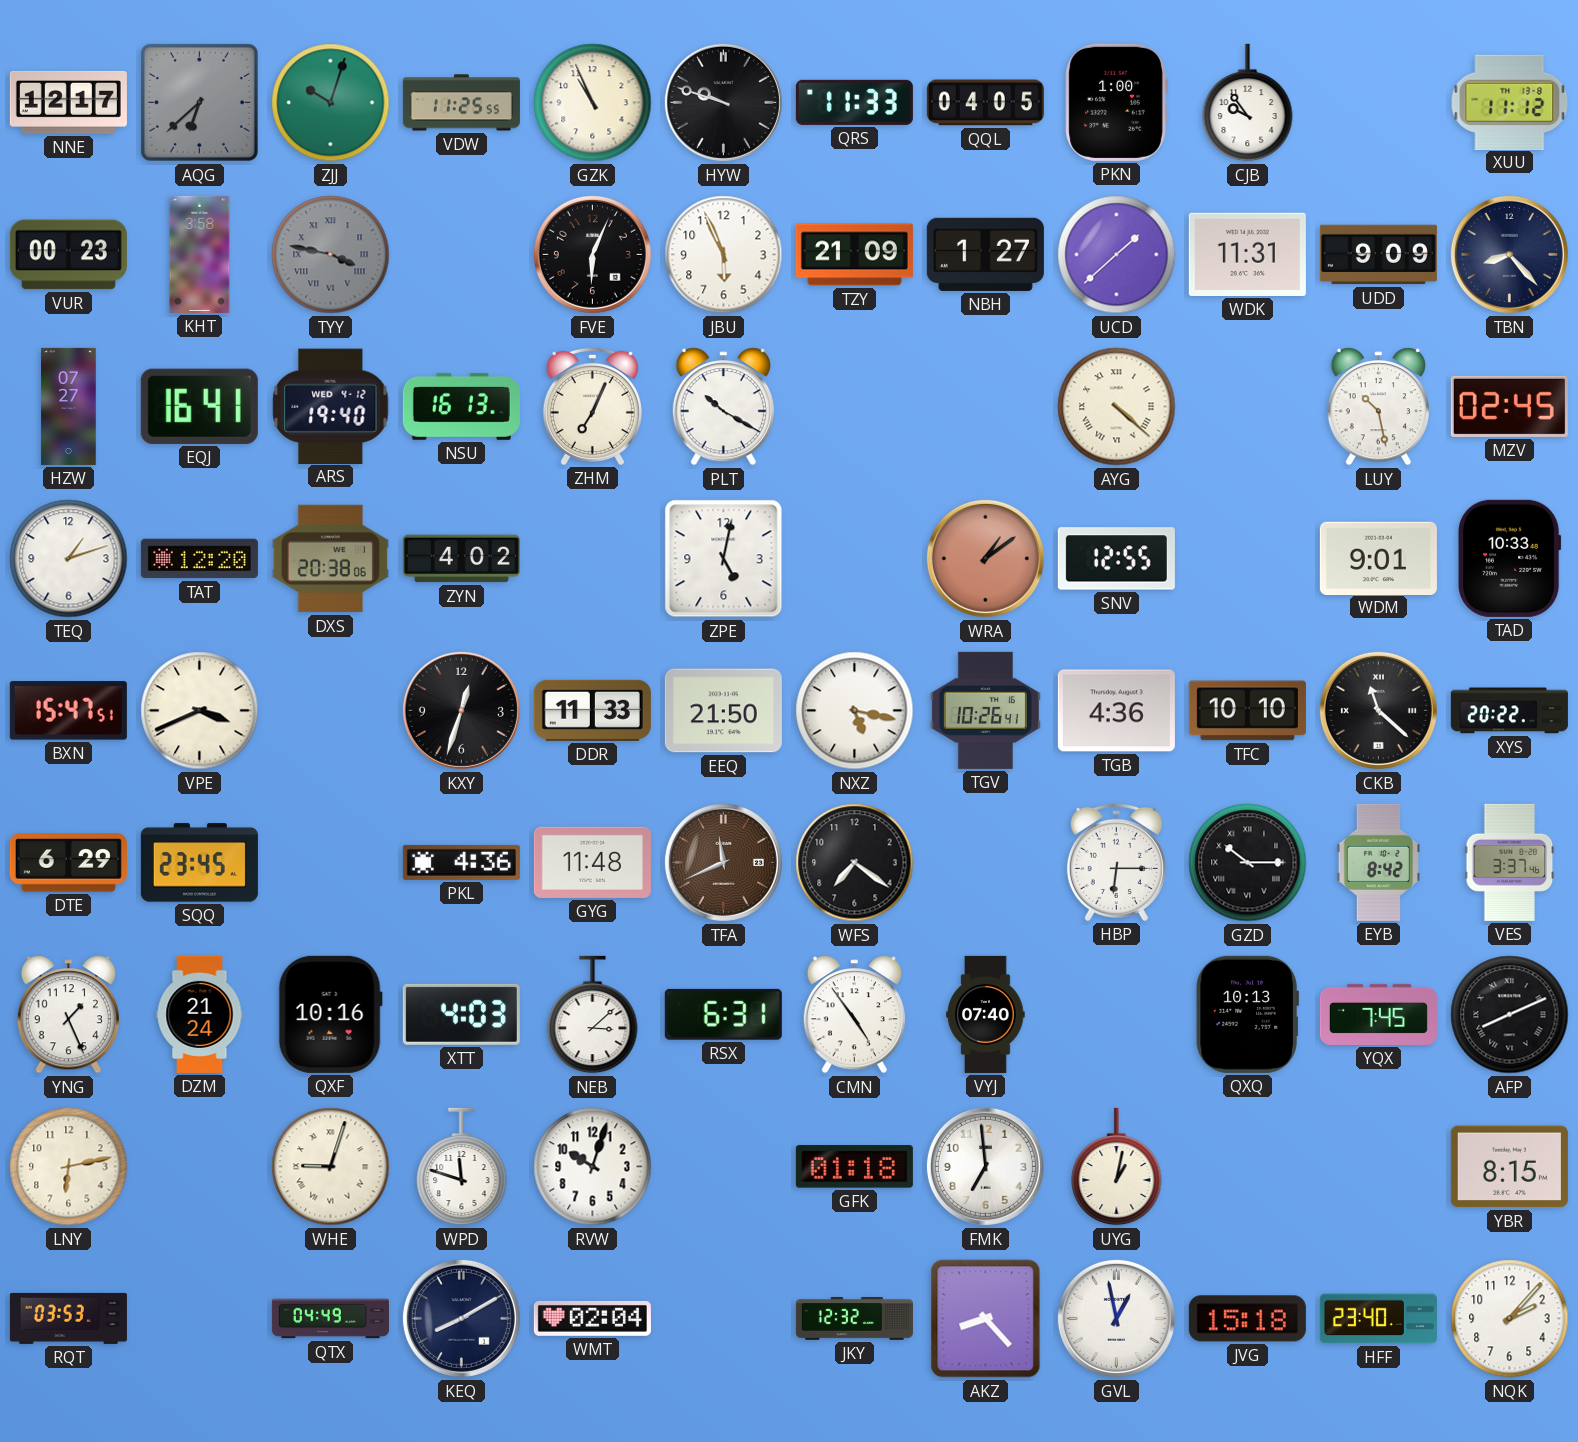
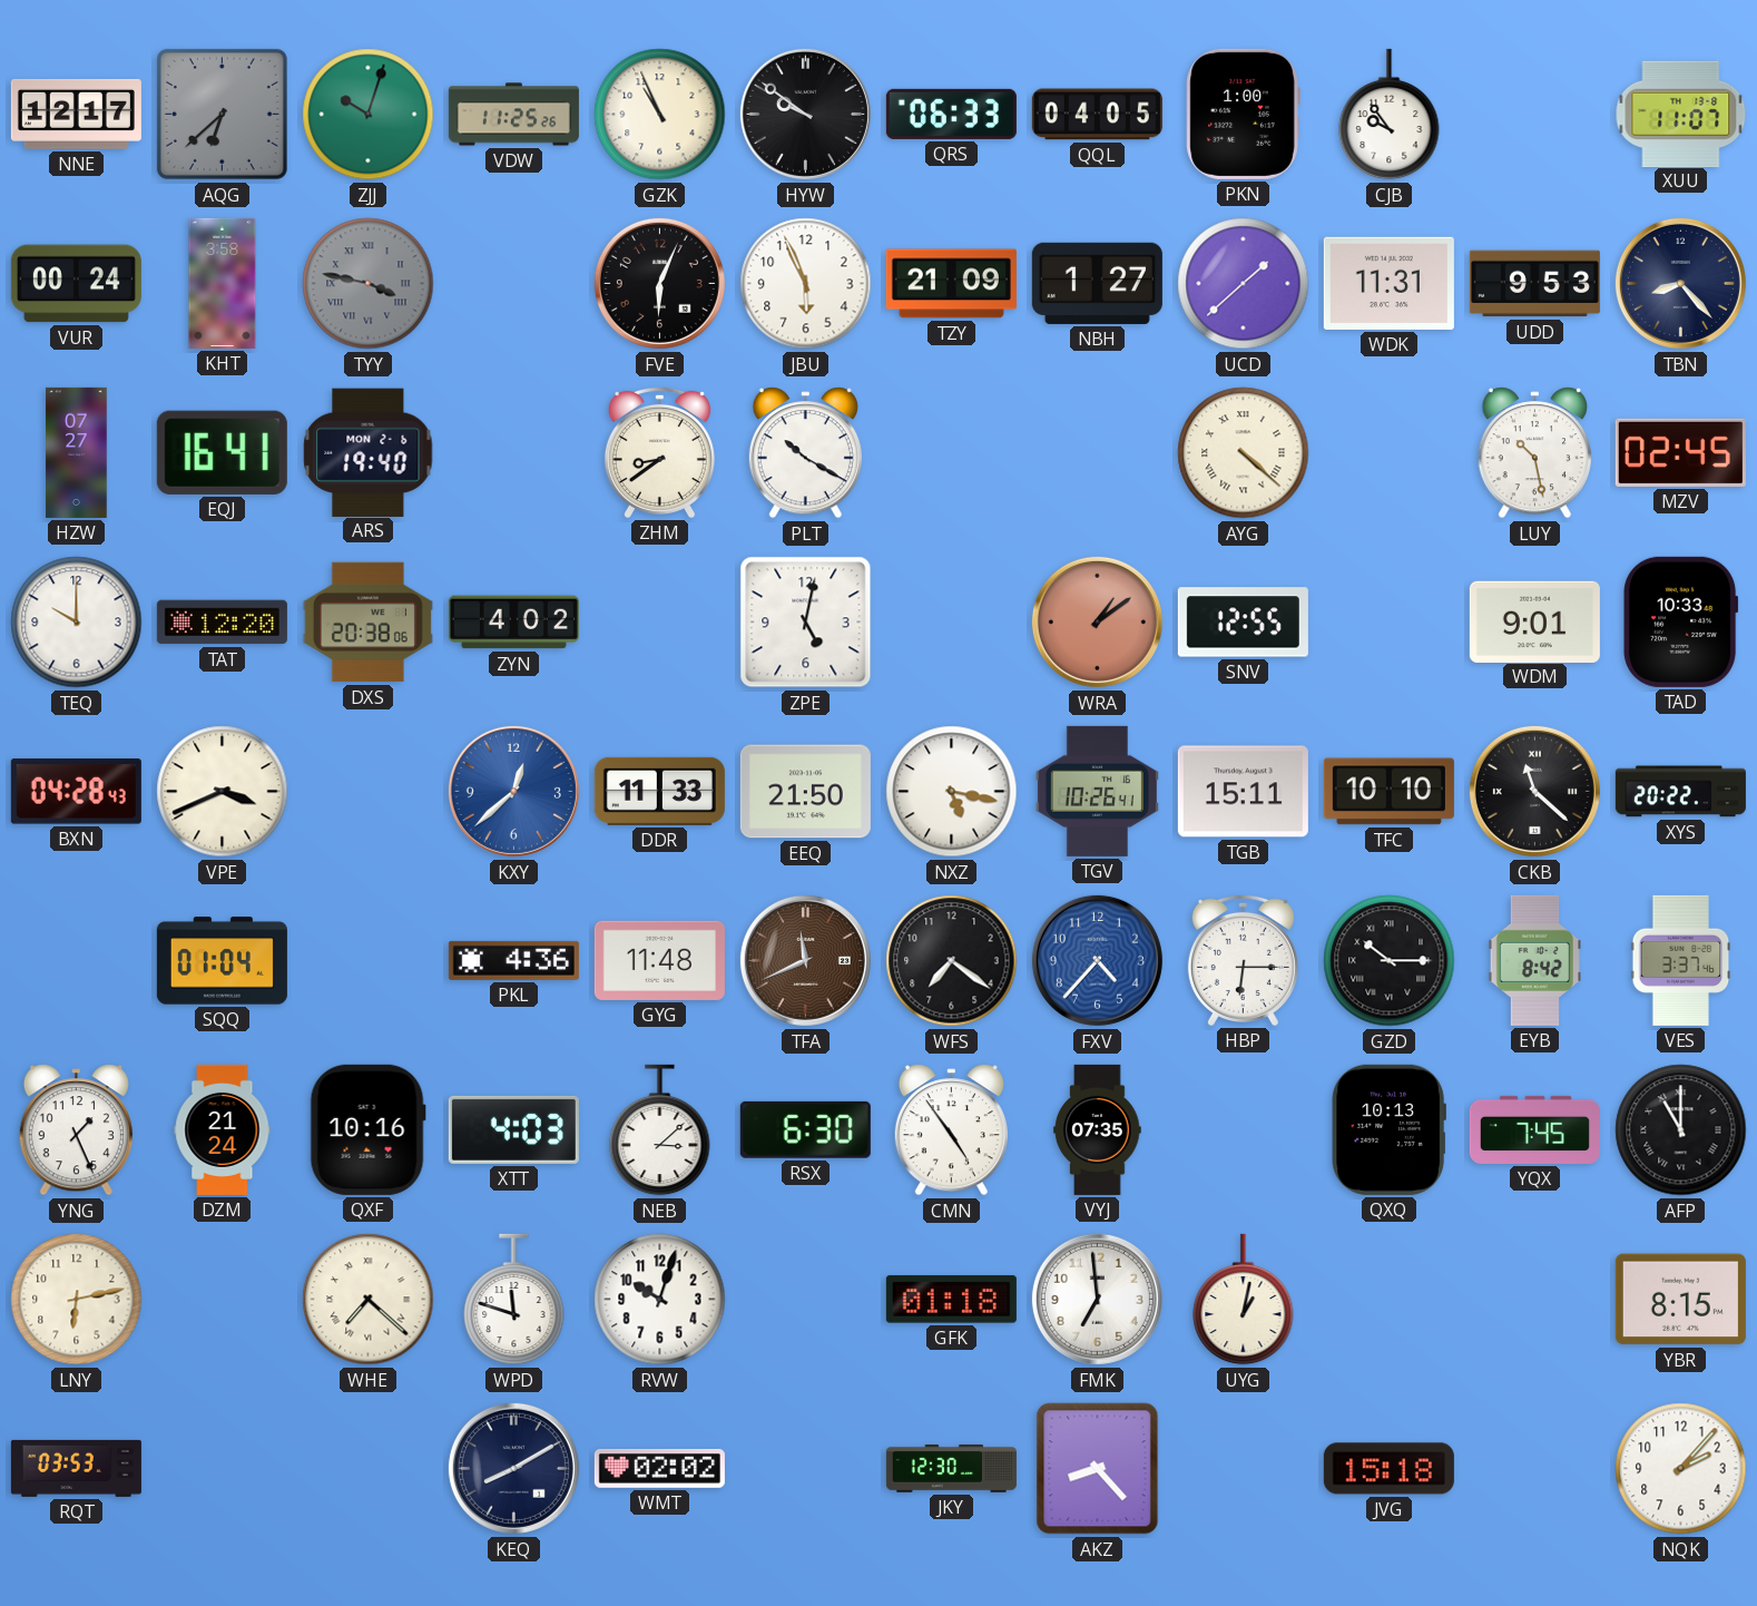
VDW: 11:25:55 -> 11:25:26 (513, 115)
HYW: 9:48 -> 9:51 (805, 114)
QRS: 11:33 -> 06:33 (951, 114)
XUU: 11:12 -> 11:07 (1681, 114)
VUR: 00:23 -> 00:24 (76, 284)
UDD: 9:09 -> 9:53 (1534, 284)
ARS date: WED 4-12 -> MON 2-6 (369, 452)
NSU: 16:13 -> none (461, 406)
ZHM: 7:04 -> 8:39 (659, 452)
TEQ: 1:12 -> 10:00 (77, 623)
BXN: 15:47 -> 04:28 (76, 792)
KXY: 12:33 -> 12:38 (513, 791)
KXY dial: black -> blue (513, 791)
TGB: 4:36 -> 15:11 (1243, 792)
DTE: 6:29 -> none (68, 863)
SQQ: 23:45 -> 01:04 (222, 961)
FXV: none -> 4:37 (1097, 960)
RSX: 6:31 -> 6:30 (805, 1129)
VYJ: 07:40 -> 07:35 (1098, 1129)
AFP: 8:11 -> 11:00 (1681, 1130)
WHE: 9:03 -> 7:22 (369, 1300)
QTX: 04:49 -> none (330, 1319)
WMT: 02:04 -> 02:02 (659, 1469)
JKY: 12:32 -> 12:30 (951, 1468)
GVL: 12:58 -> none (1116, 1318)
HFF: 23:40 -> none (1378, 1319)
